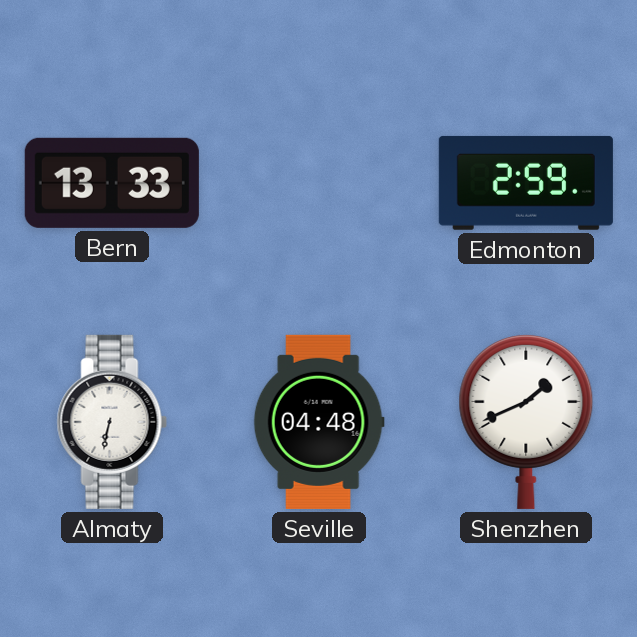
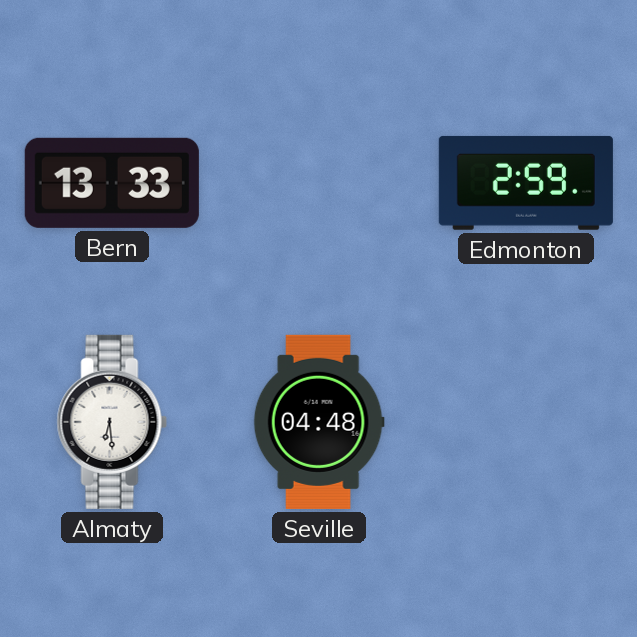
Almaty: 6:32 -> 6:29 (112, 422)
Shenzhen: 1:41 -> none (526, 421)
